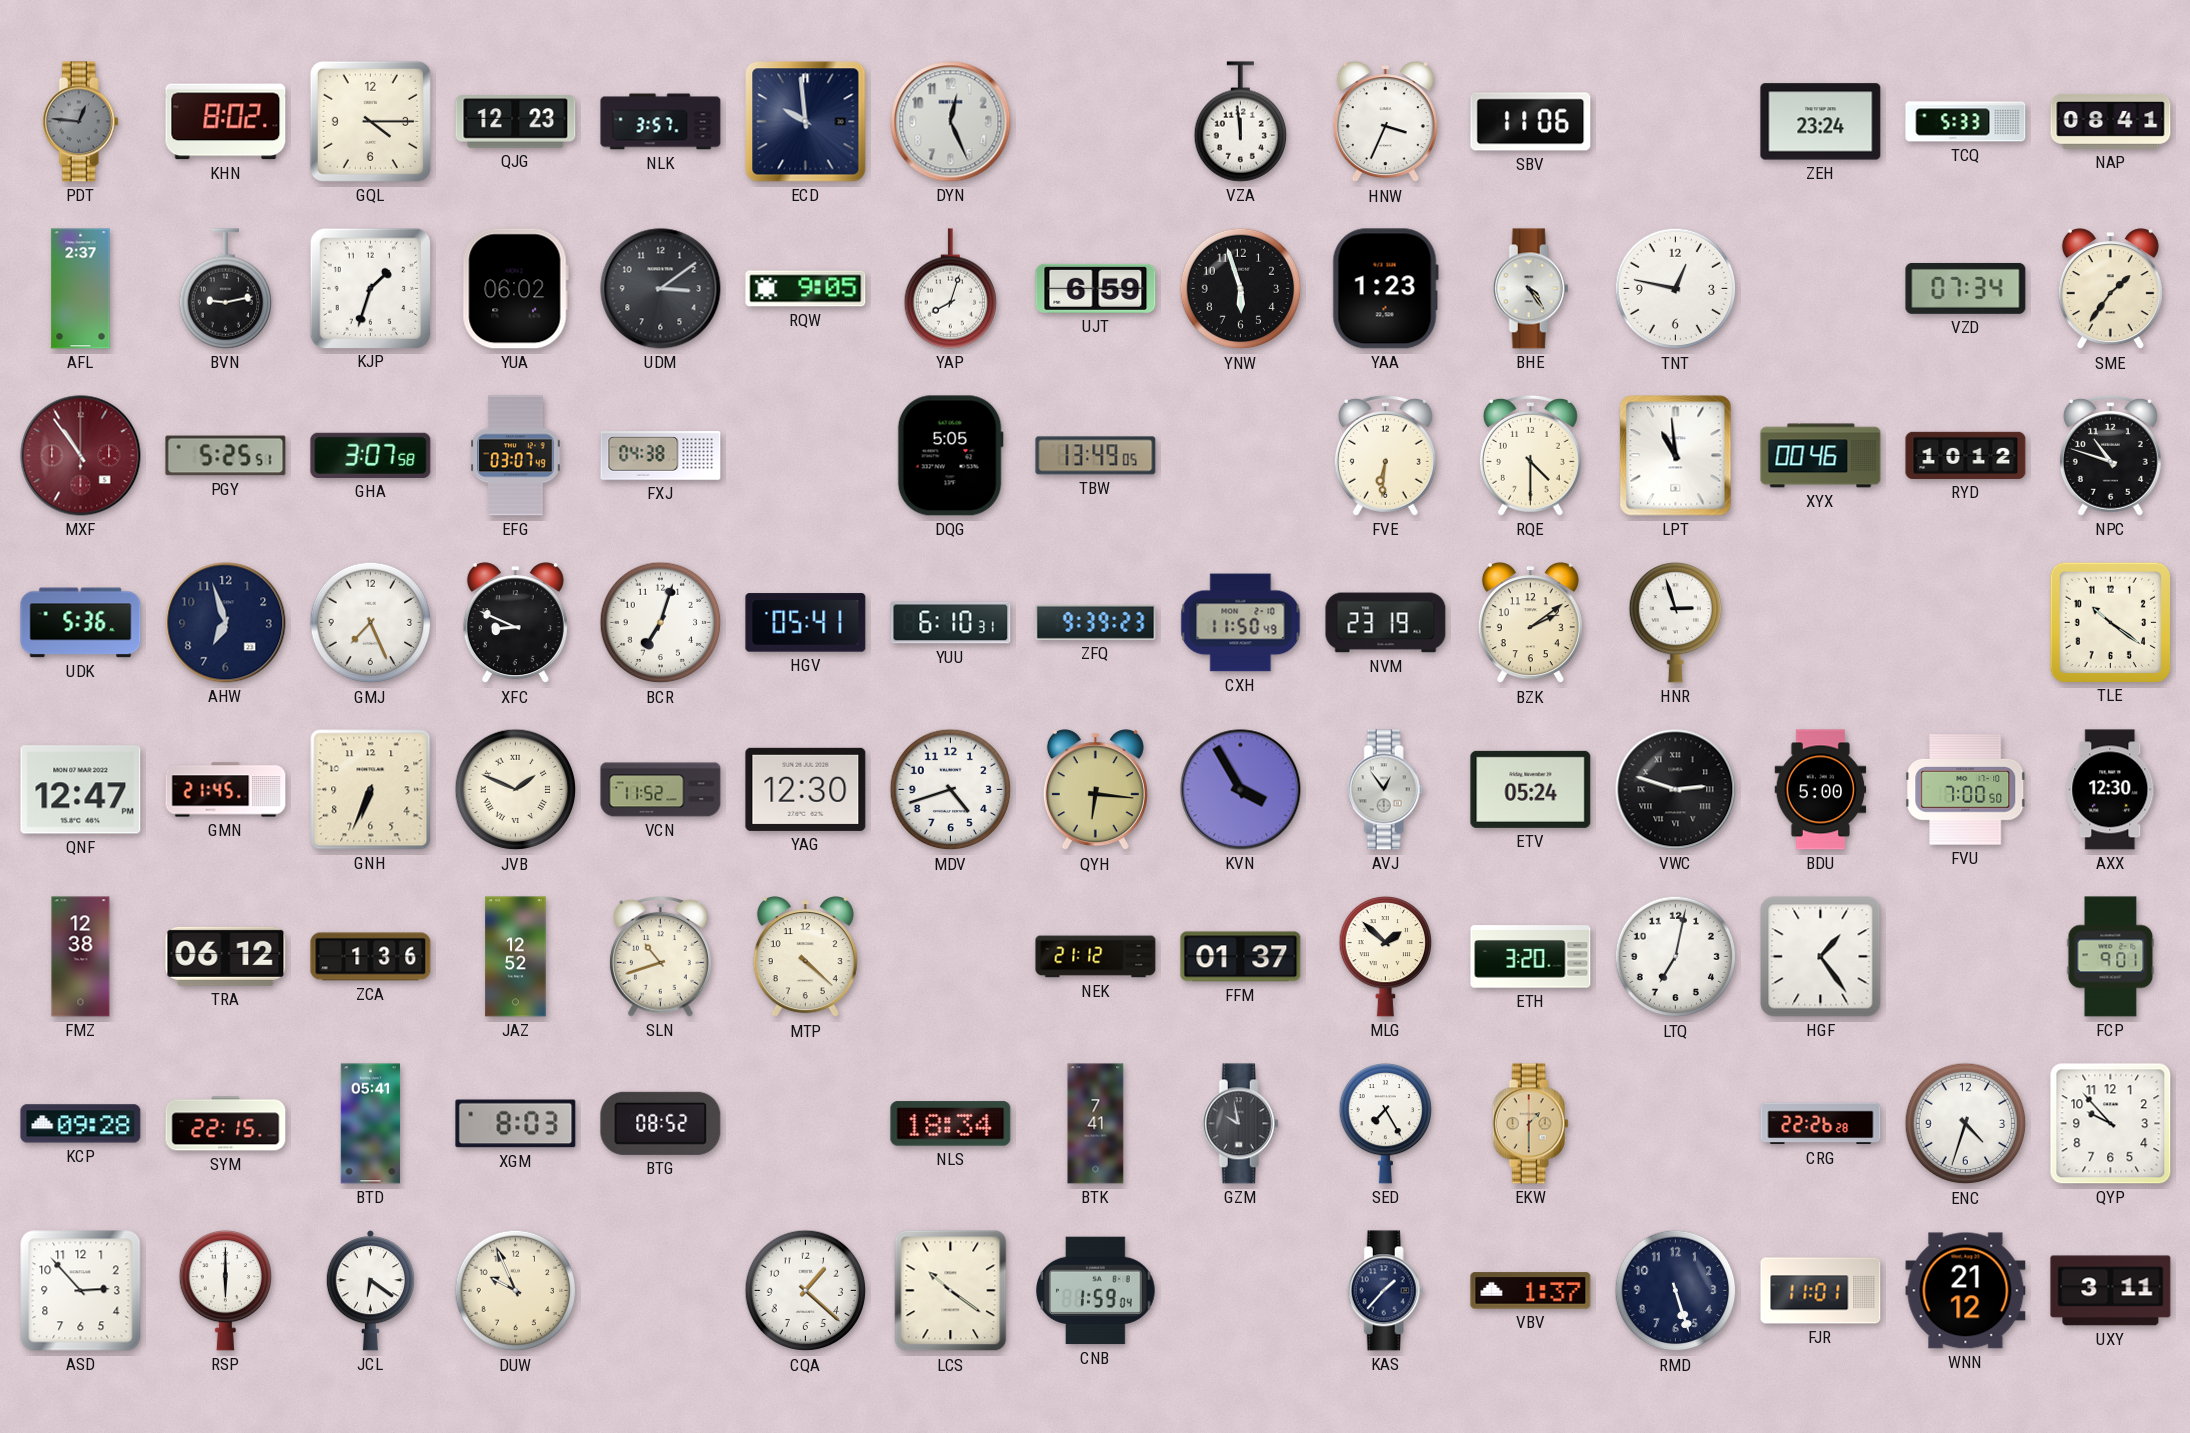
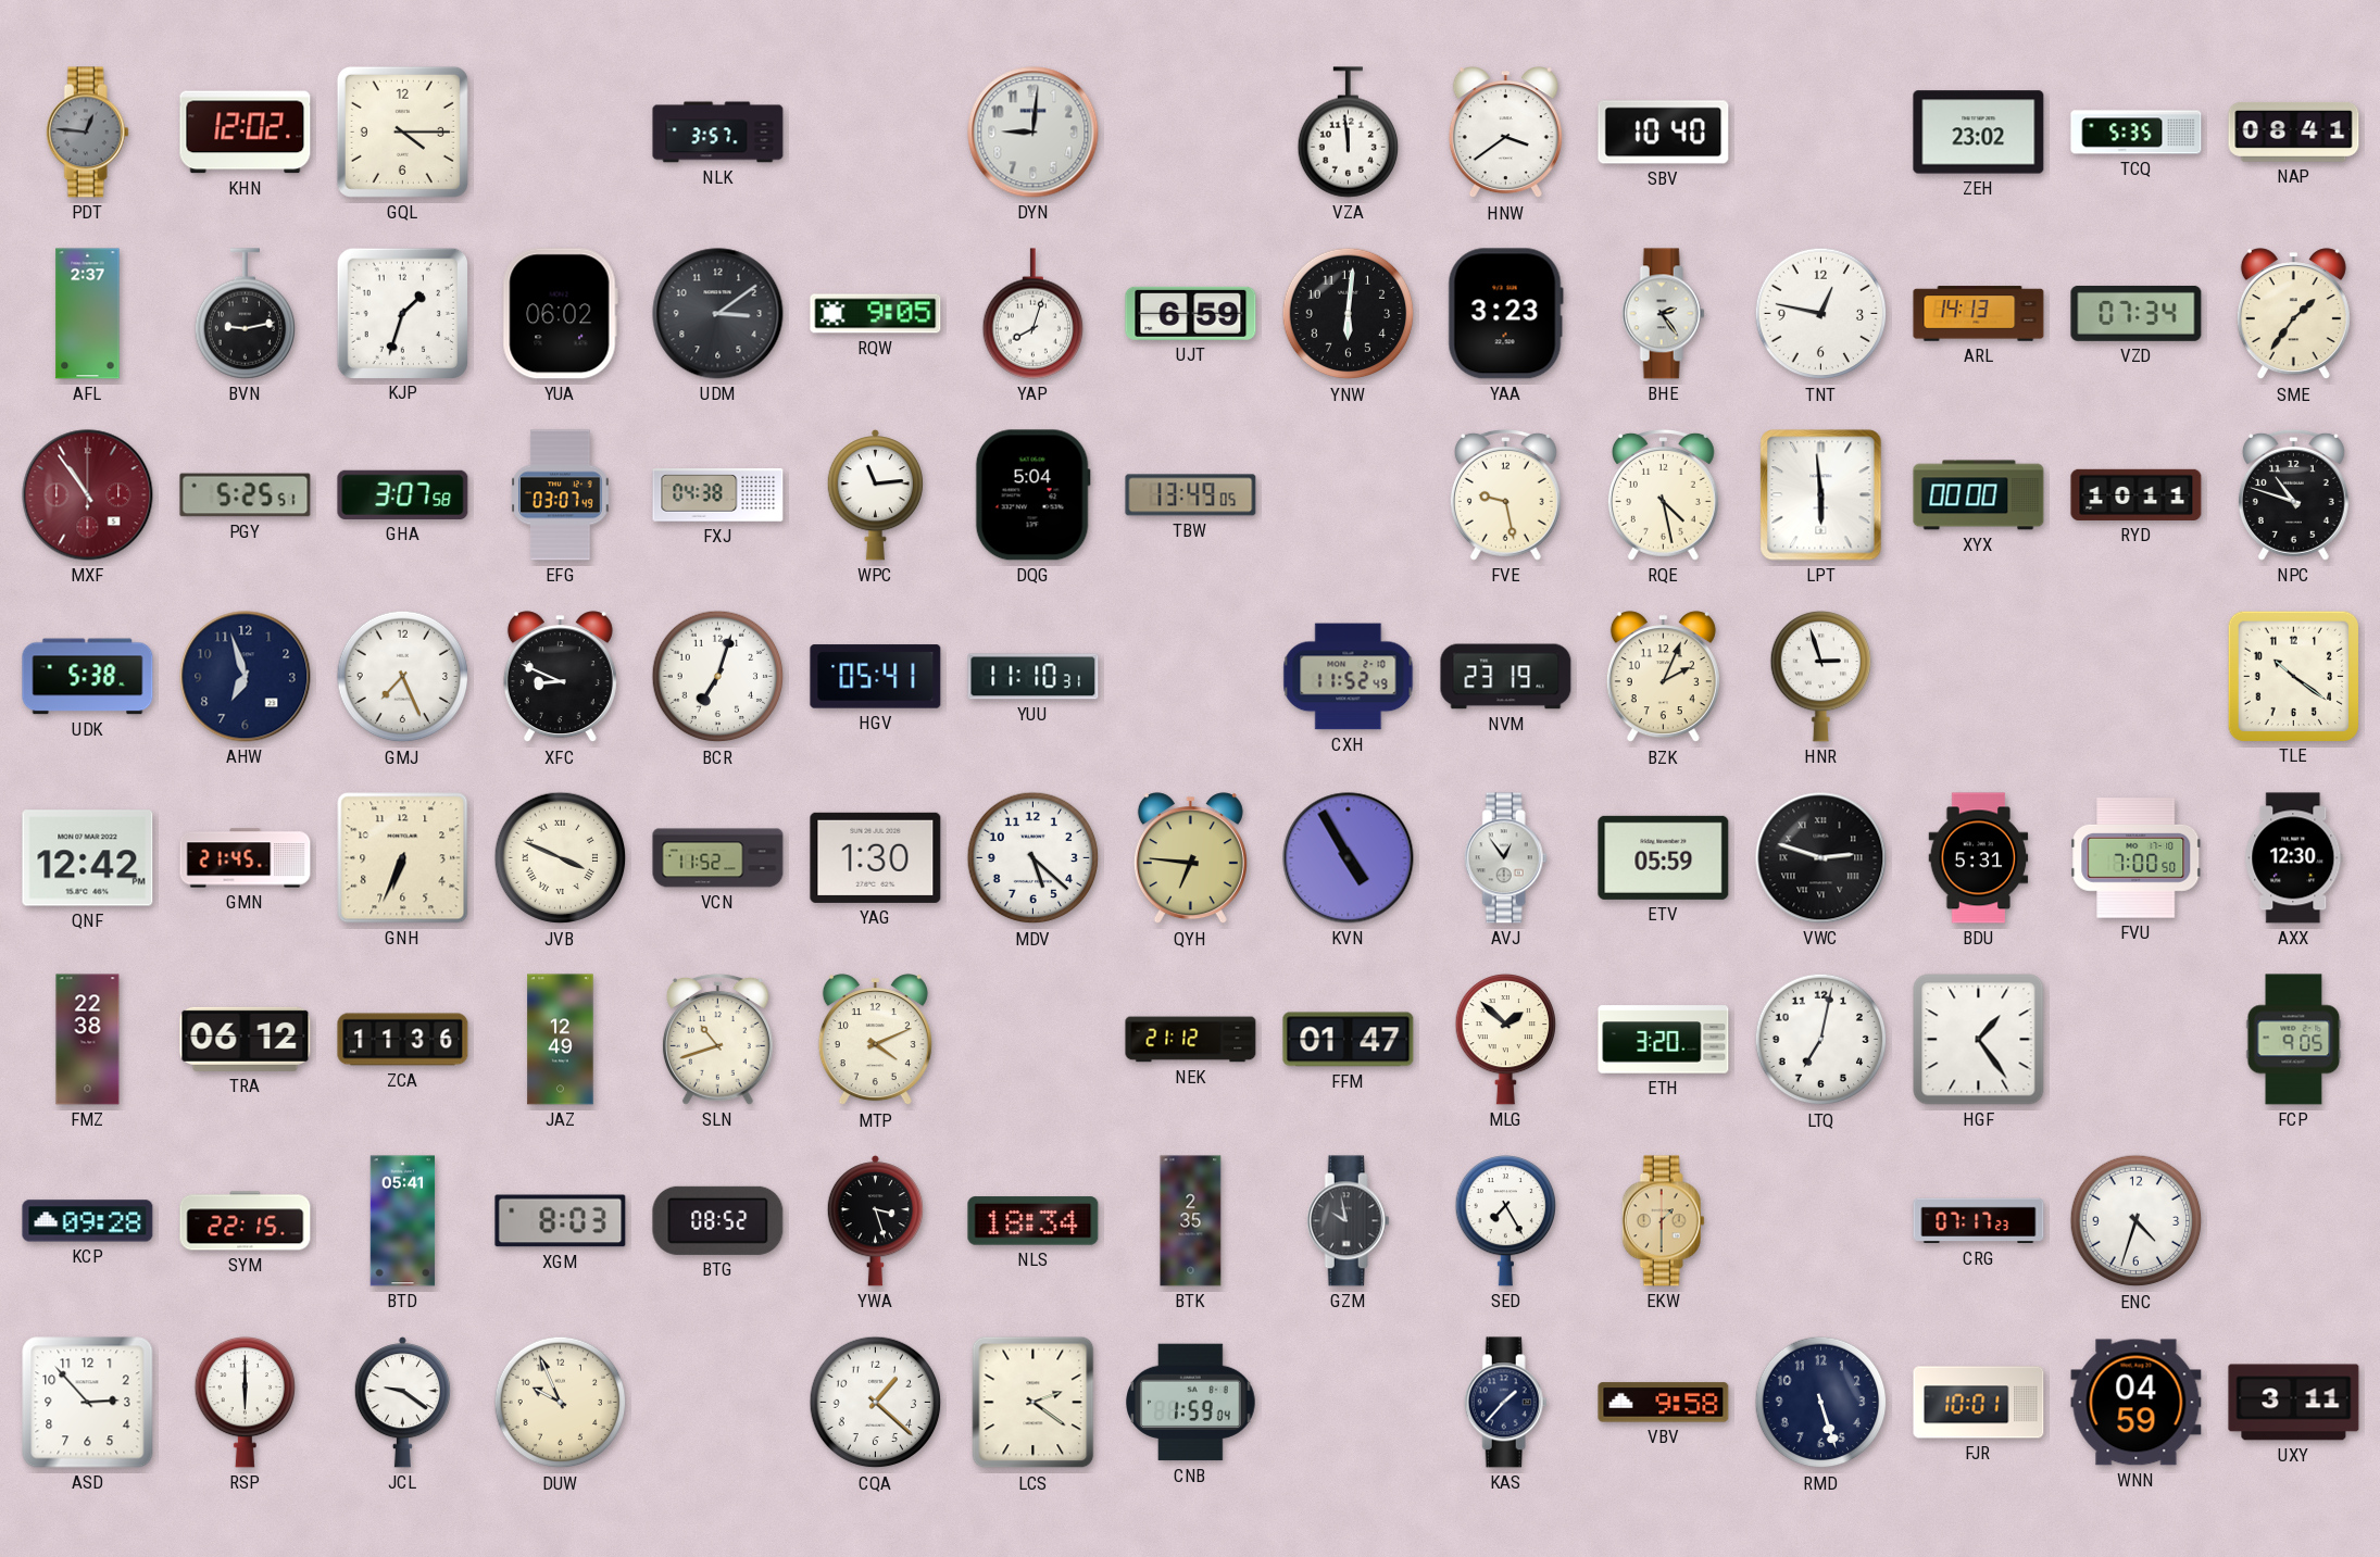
KHN: 8:02 -> 12:02 (246, 133)
QJG: 12:23 -> none (516, 122)
ECD: 9:59 -> none (806, 122)
DYN: 12:26 -> 9:01 (1034, 133)
HNW: 3:34 -> 3:39 (1505, 133)
SBV: 11:06 -> 10:40 (1664, 133)
ZEH: 23:24 -> 23:02 (1979, 133)
TCQ: 5:33 -> 5:35 (2137, 133)
YNW: 5:57 -> 6:01 (1349, 314)
YAA: 1:23 -> 3:23 (1505, 314)
BHE: 4:24 -> 2:24 (1663, 314)
ARL: none -> 14:13 (1979, 314)
WPC: none -> 11:14 (875, 495)
DQG: 5:05 -> 5:04 (1032, 495)
FVE: 6:31 -> 9:28 (1505, 494)
RQE: 4:30 -> 4:28 (1663, 494)
LPT: 10:59 -> 5:59 (1821, 495)
XYX: 00:46 -> 00:00 (1979, 495)
RYD: 10:12 -> 10:11 (2137, 494)
UDK: 5:36 -> 5:38 (88, 677)
YUU: 6:10 -> 11:10 (1034, 677)
ZFQ: 9:39 -> none (1096, 622)
CXH: 11:50 -> 11:52 (1349, 677)
BZK: 2:09 -> 2:04 (1663, 677)
QNF: 12:47 -> 12:42 (88, 858)
JVB: 1:49 -> 3:49 (561, 858)
YAG: 12:30 -> 1:30 (876, 857)
MDV: 4:42 -> 5:22 (1034, 858)
QYH: 6:16 -> 6:46 (1190, 858)
KVN: 3:55 -> 4:55 (1349, 858)
ETV: 05:24 -> 05:59 (1664, 857)
BDU: 5:00 -> 5:31 (1979, 858)
FMZ: 12:38 -> 22:38 (88, 1040)
ZCA: 1:36 -> 11:36 (403, 1040)
JAZ: 12:52 -> 12:49 (561, 1040)
MTP: 4:22 -> 4:11 (875, 1040)
FFM: 01:37 -> 01:47 (1349, 1040)
FCP: 9:01 -> 9:05 (2294, 1040)
YWA: none -> 3:27 (875, 1221)
BTK: 7:41 -> 2:35 (1191, 1221)
CRG: 22:26 -> 07:17 (1979, 1221)
QYP: 9:53 -> none (2111, 1124)
JCL: 6:21 -> 9:21 (402, 1403)
LCS: 10:21 -> 2:21 (1034, 1403)
VBV: 1:37 -> 9:58 (1664, 1403)
FJR: 11:01 -> 10:01 (1979, 1403)
WNN: 21:12 -> 04:59 (2137, 1403)
